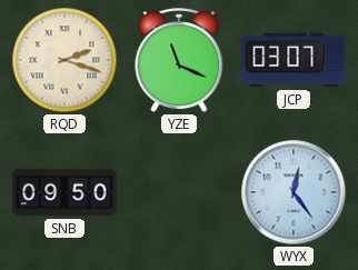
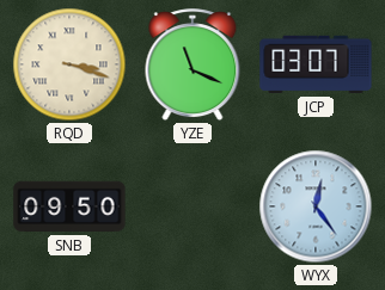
RQD: 2:18 -> 3:18 (69, 64)
